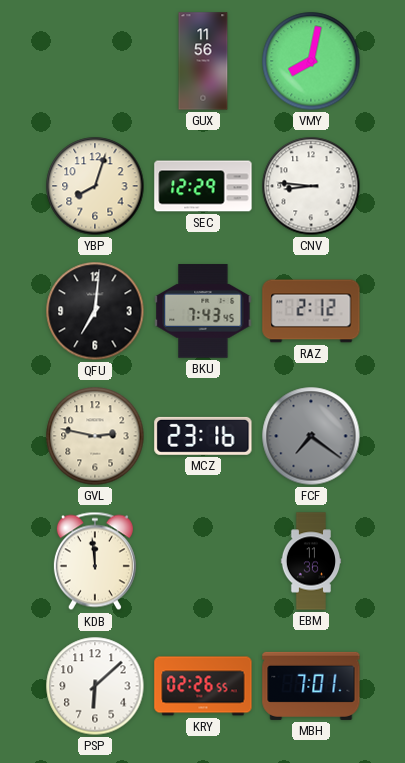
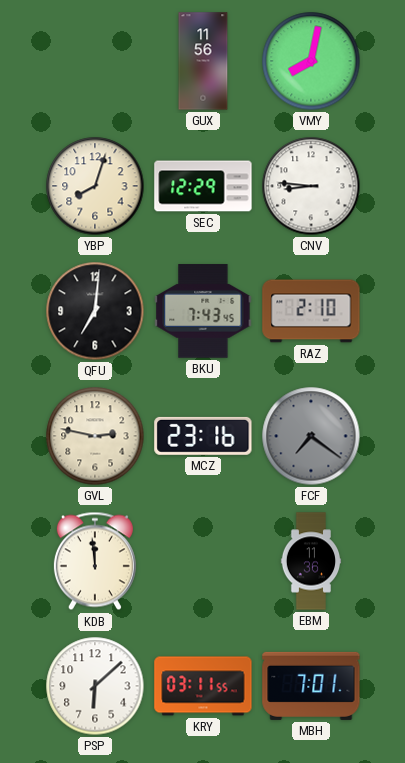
RAZ: 2:12 -> 2:10 (311, 311)
KRY: 02:26 -> 03:11 (203, 686)
